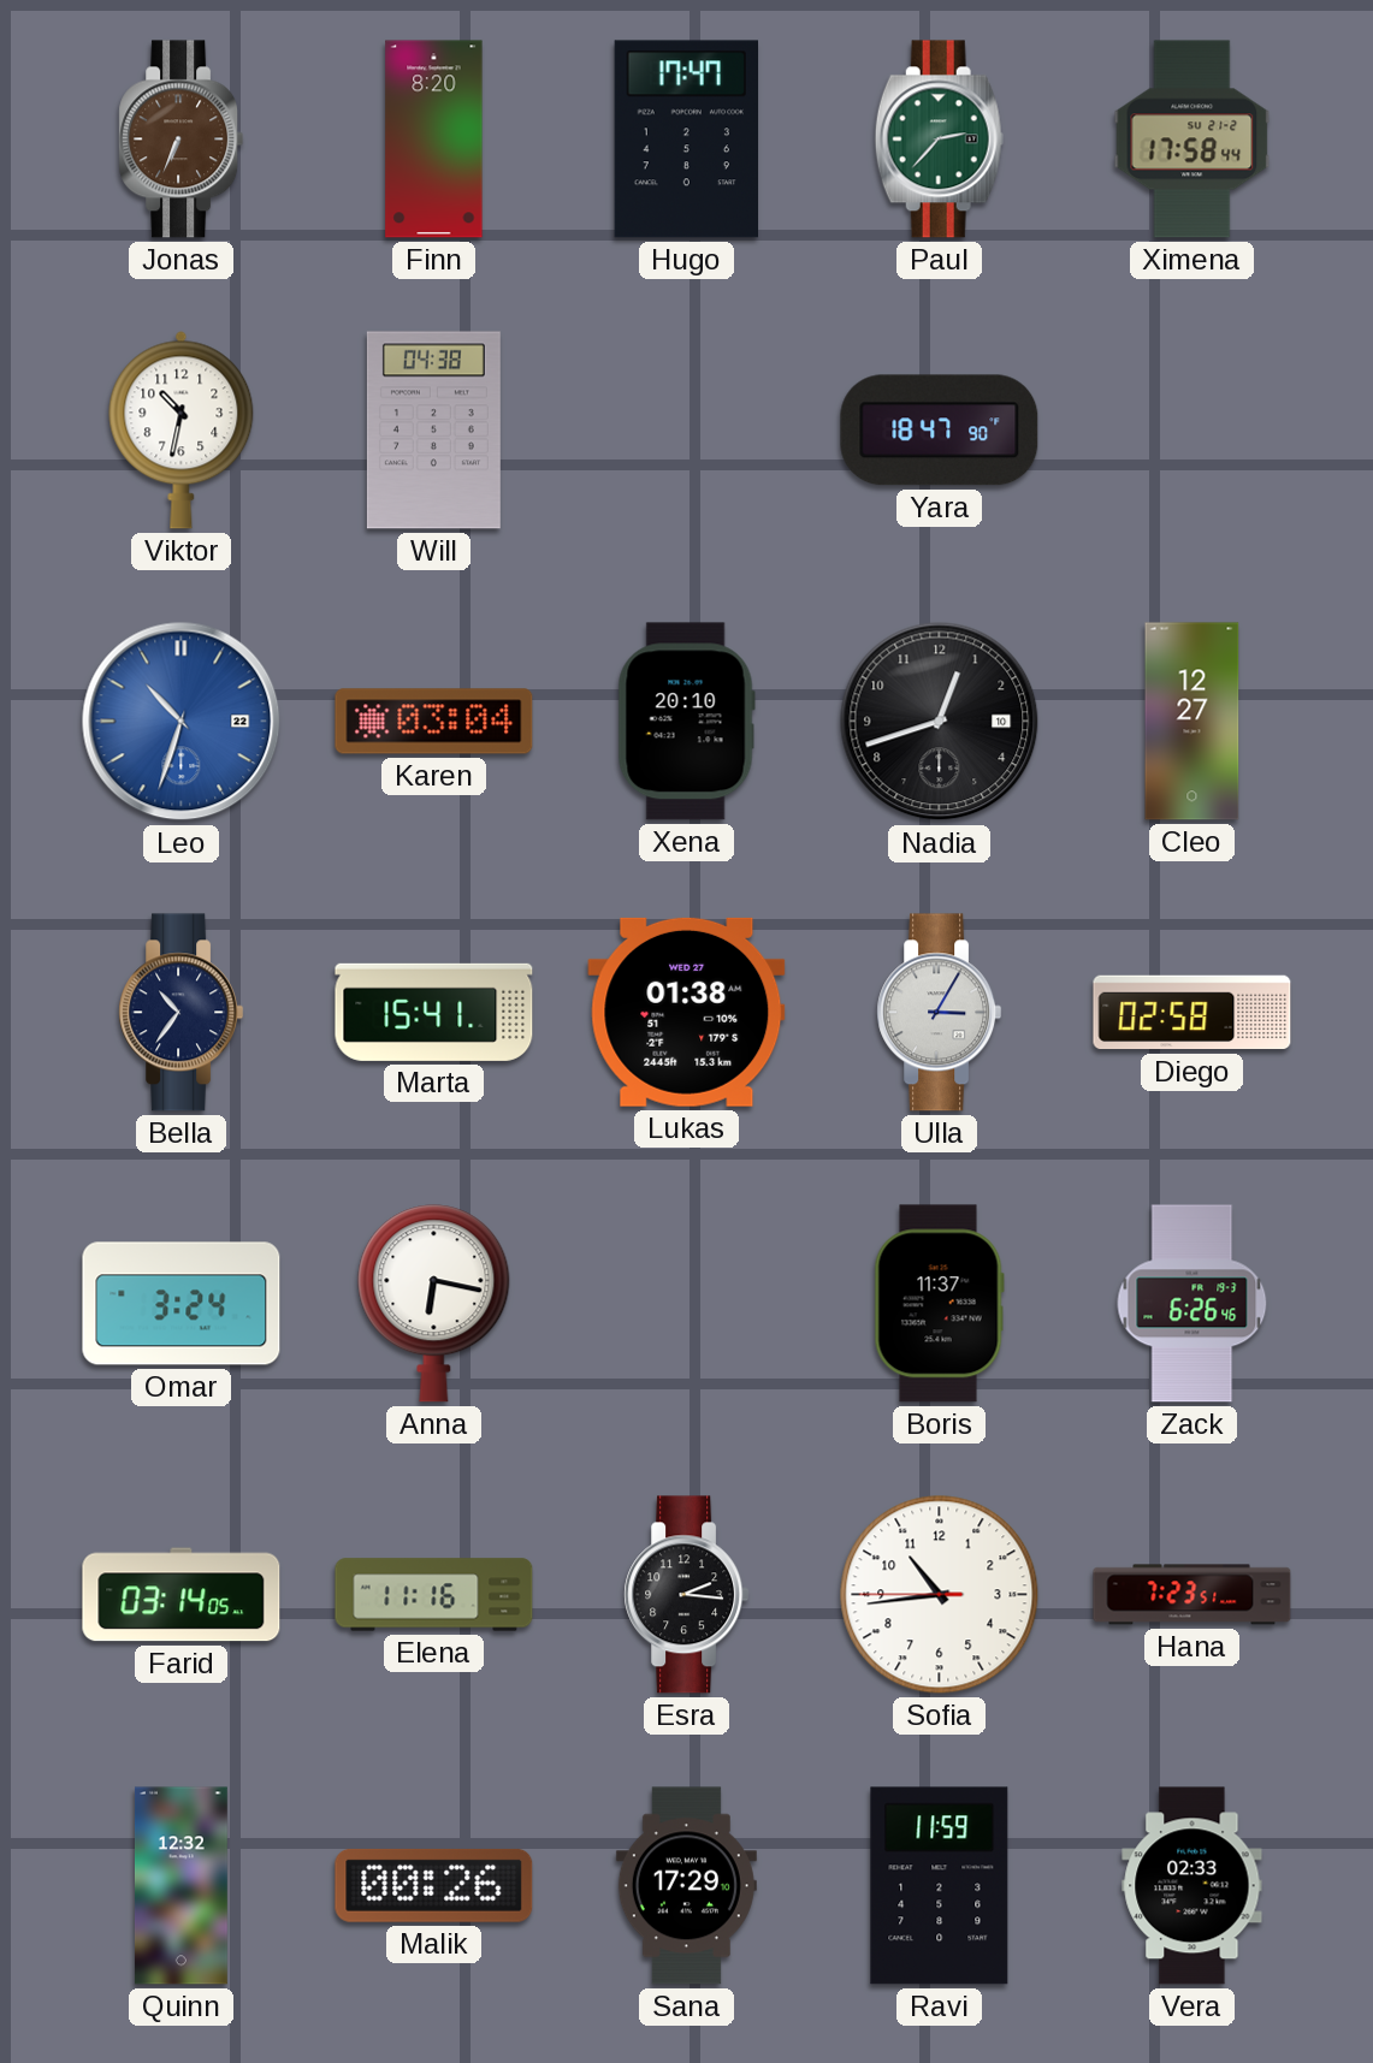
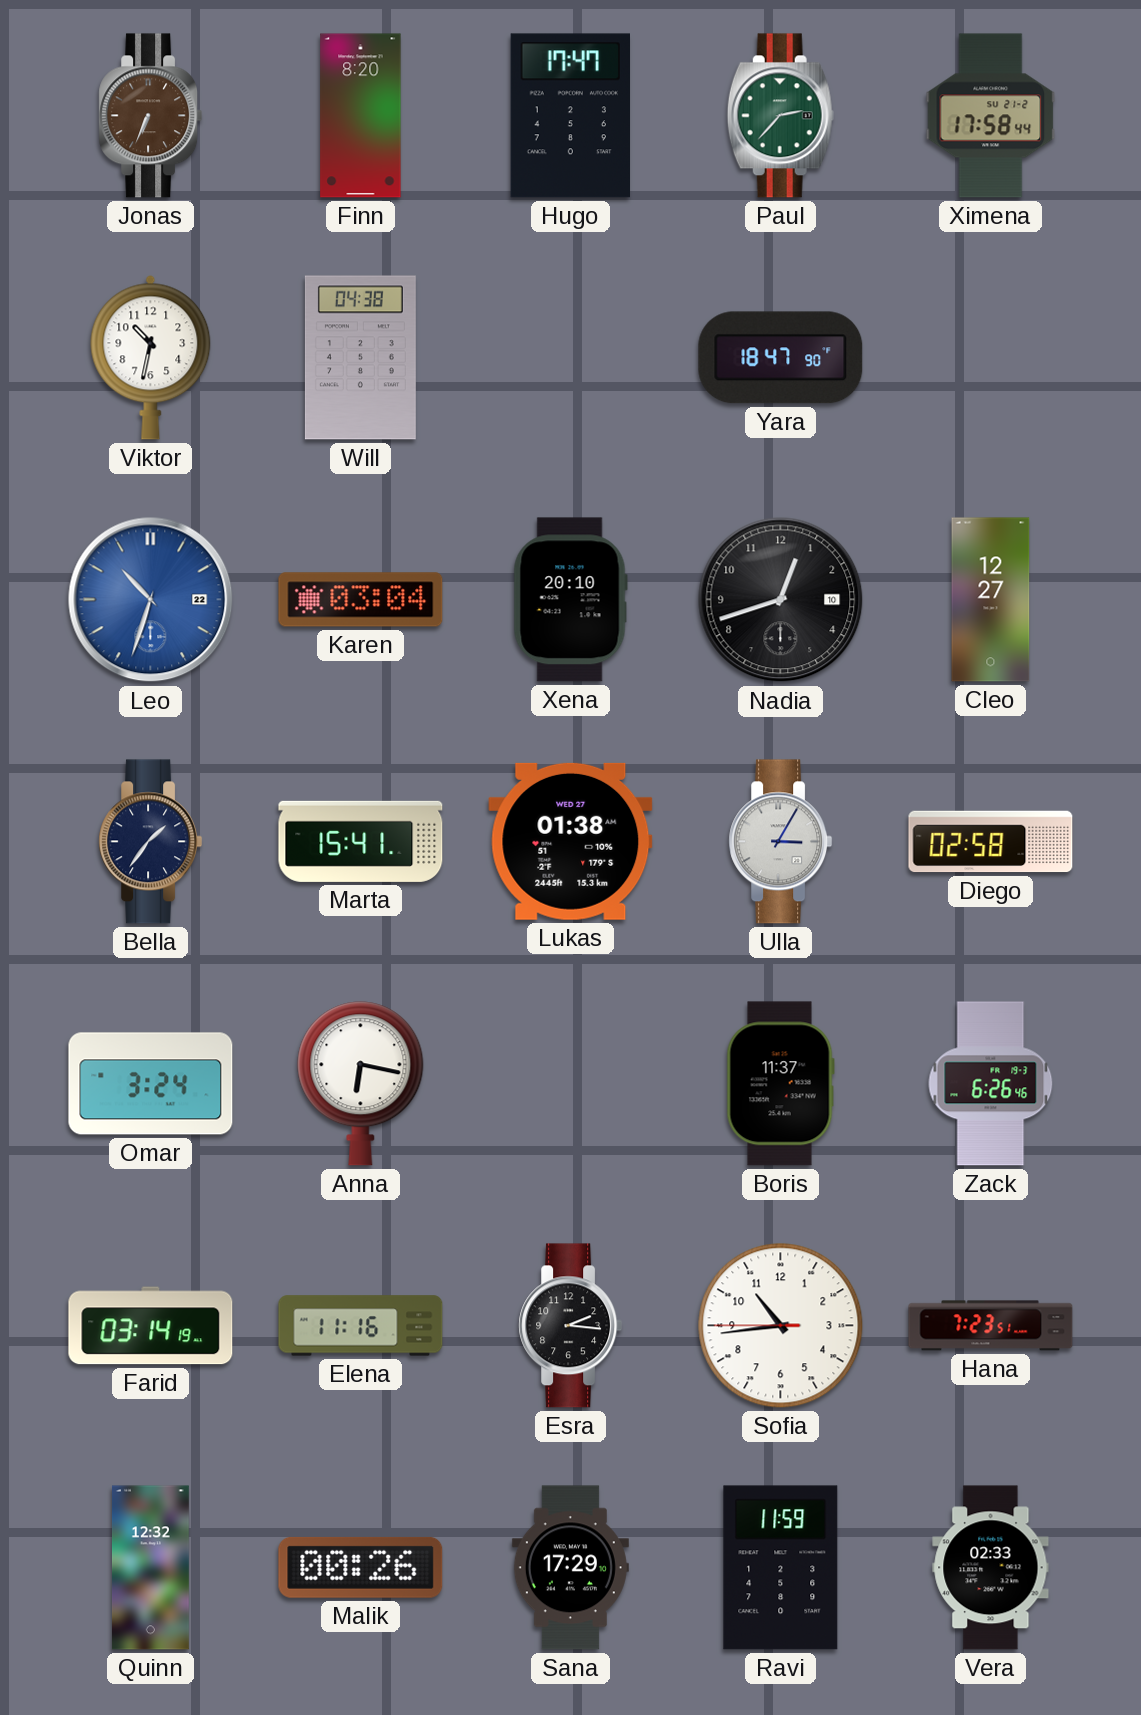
Bella: 10:36 -> 1:36 (151, 842)
Farid: 03:14:05 -> 03:14:19 (151, 1326)
